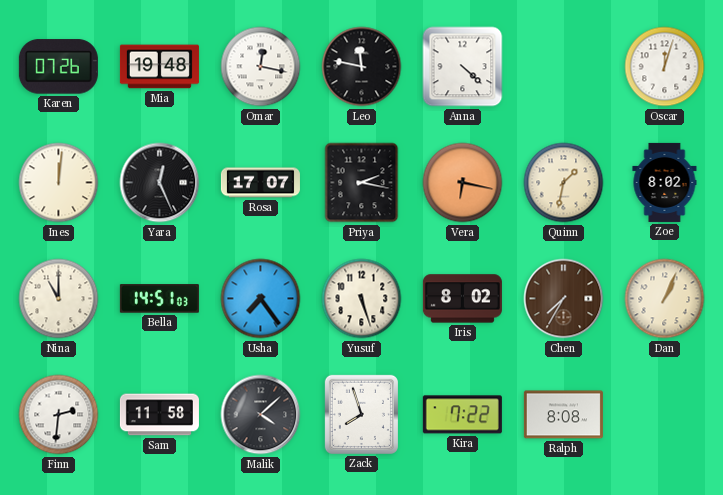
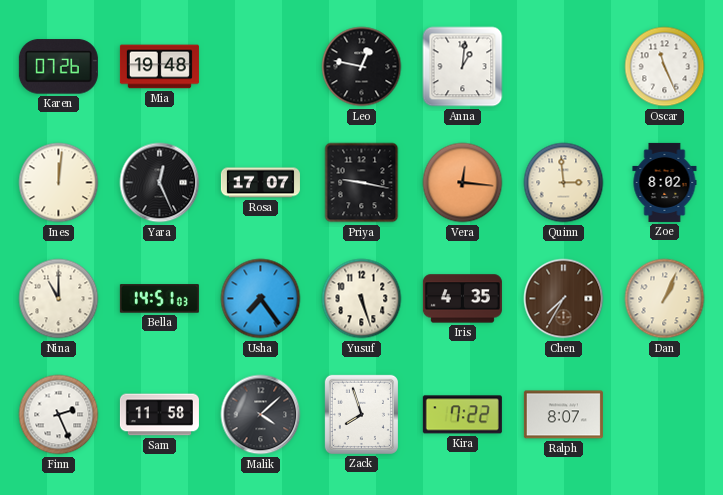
Omar: 12:17 -> none (261, 67)
Leo: 11:47 -> 12:47 (362, 67)
Anna: 4:22 -> 1:01 (463, 67)
Oscar: 12:03 -> 11:26 (665, 67)
Priya: 2:17 -> 9:17 (362, 183)
Vera: 6:17 -> 12:16 (463, 183)
Quinn: 1:32 -> 2:59 (564, 183)
Iris: 8:02 -> 4:35 (462, 299)
Finn: 2:31 -> 2:26 (59, 415)
Ralph: 8:08 -> 8:07 (563, 415)
